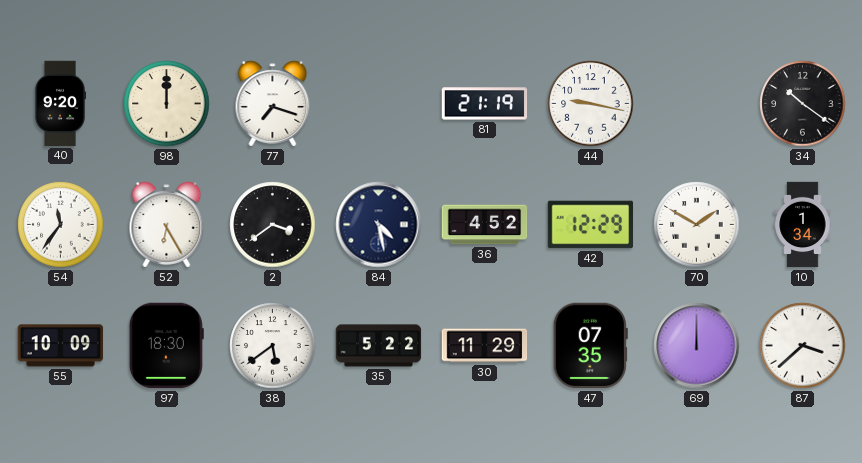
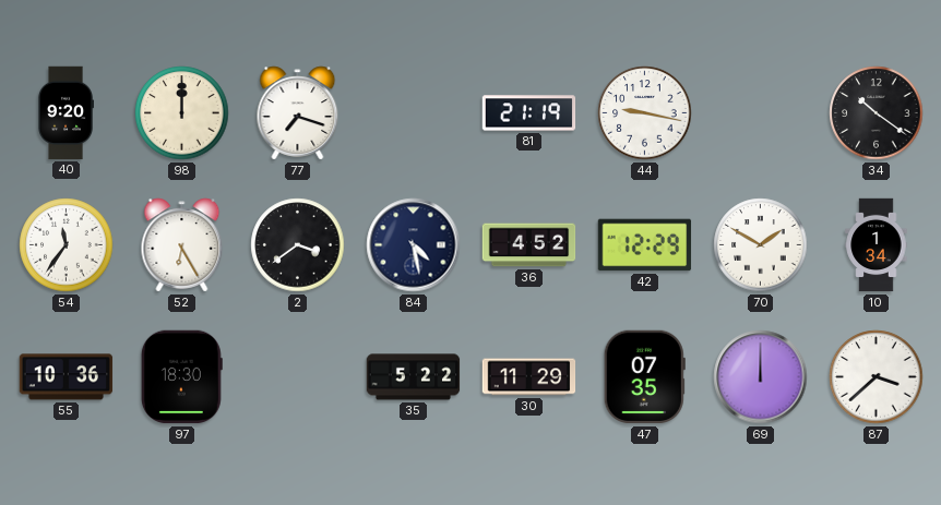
55: 10:09 -> 10:36 (67, 377)
38: 5:39 -> none (273, 346)
